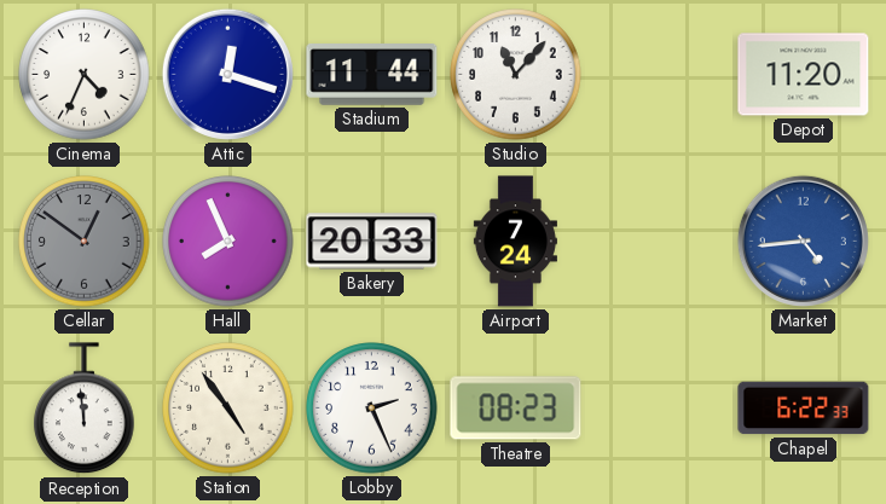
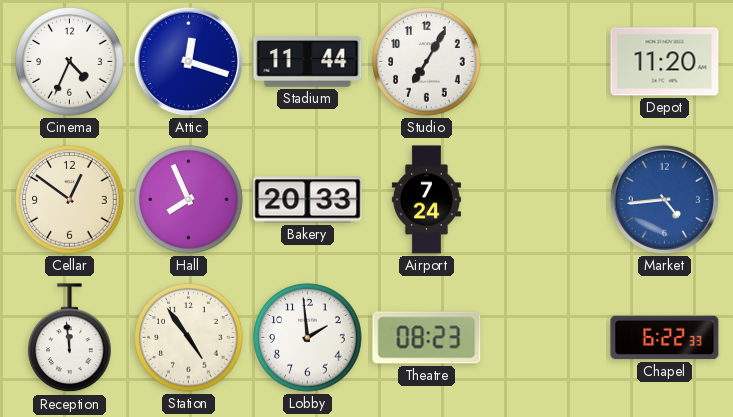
Studio: 11:07 -> 7:05 (427, 62)
Cellar dial: grey -> cream (70, 200)
Lobby: 2:26 -> 1:59 (308, 338)
